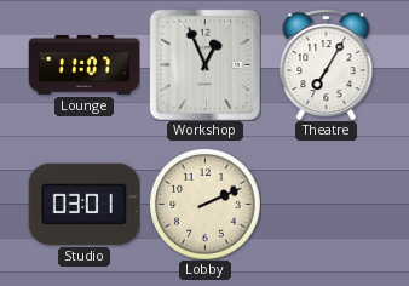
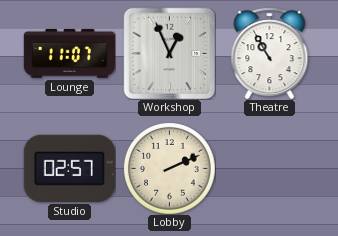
Theatre: 7:05 -> 10:55 (270, 53)
Studio: 03:01 -> 02:57 (69, 168)
